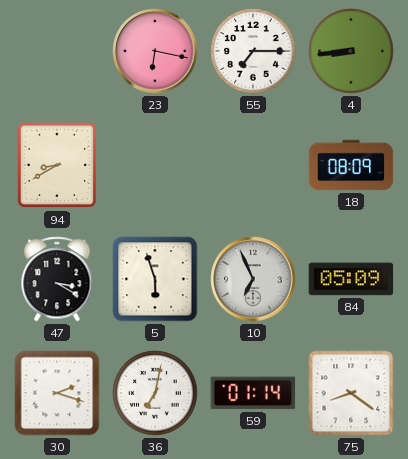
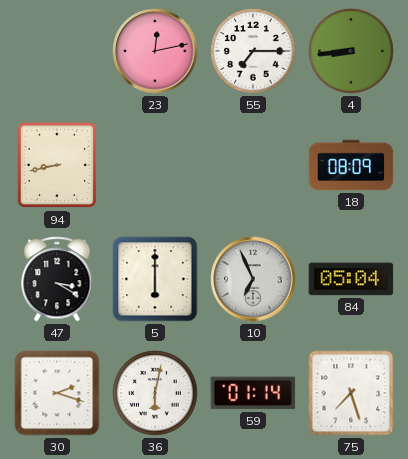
23: 6:17 -> 12:13 (155, 51)
94: 8:40 -> 8:43 (57, 165)
5: 5:57 -> 6:00 (155, 279)
84: 05:09 -> 05:04 (351, 279)
36: 7:02 -> 6:02 (155, 393)
75: 8:21 -> 7:27 (351, 393)
